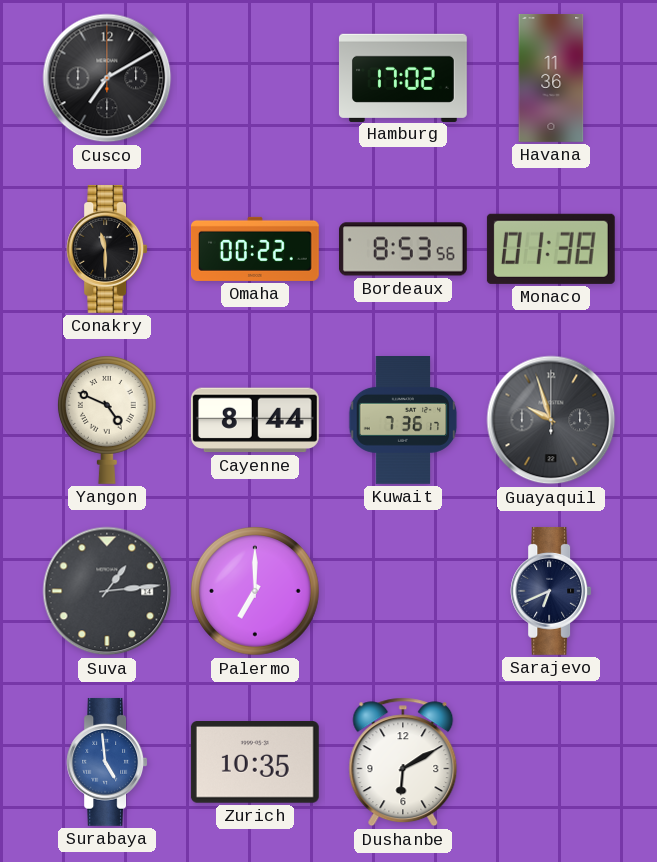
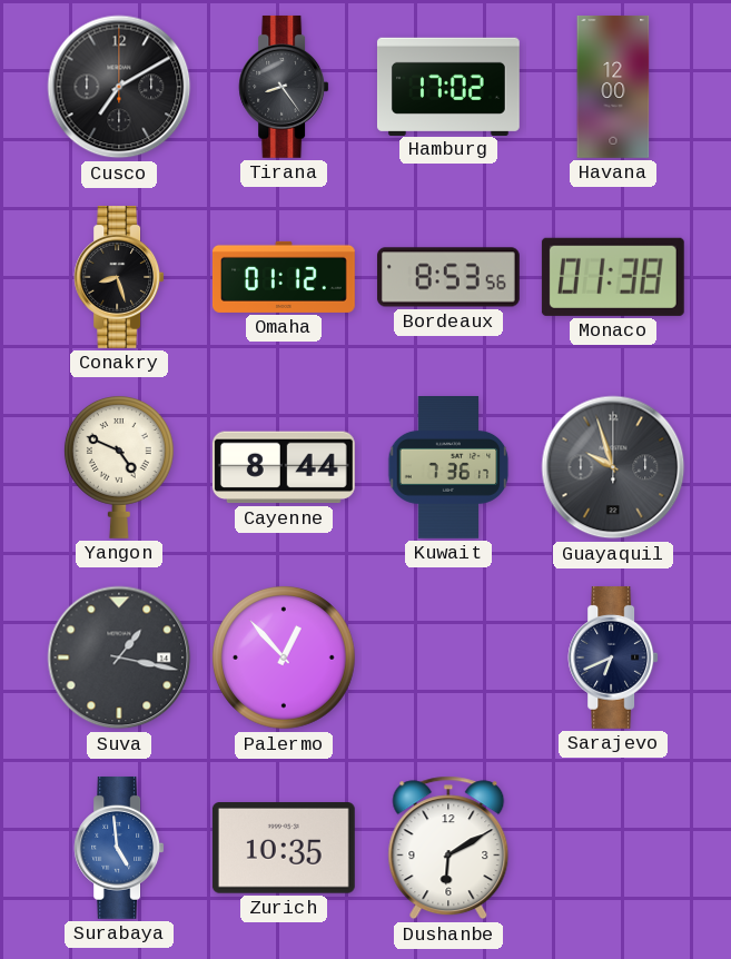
Tirana: none -> 8:24 (284, 87)
Havana: 11:36 -> 12:00 (613, 88)
Conakry: 11:30 -> 8:27 (119, 277)
Omaha: 00:22 -> 01:12 (284, 277)
Suva: 1:14 -> 1:17 (119, 658)
Palermo: 7:00 -> 12:53 (284, 658)
